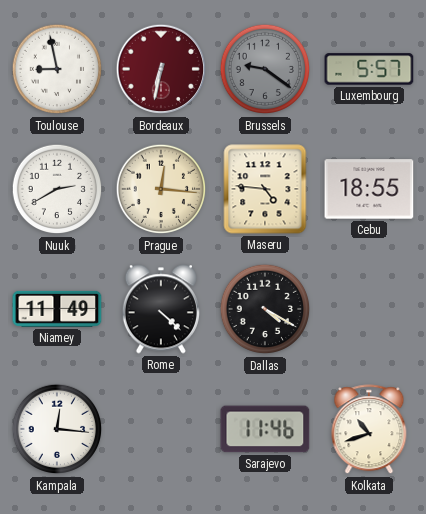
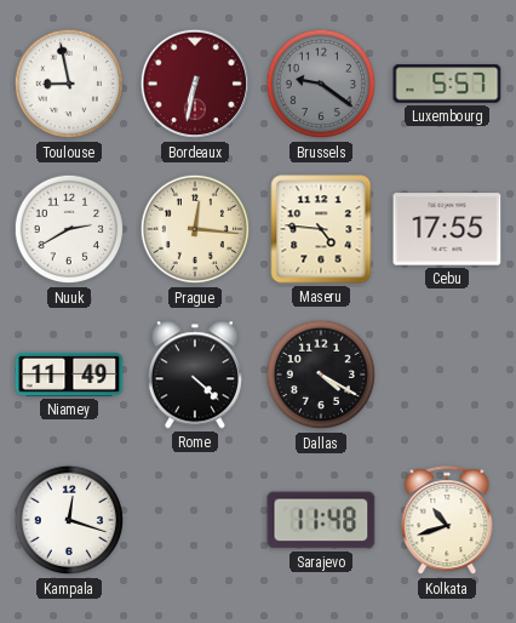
Cebu: 18:55 -> 17:55 (447, 229)
Kampala: 12:16 -> 12:18 (69, 520)
Sarajevo: 11:46 -> 11:48 (321, 520)
